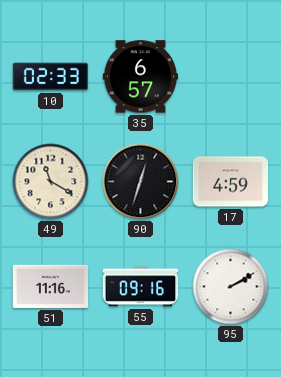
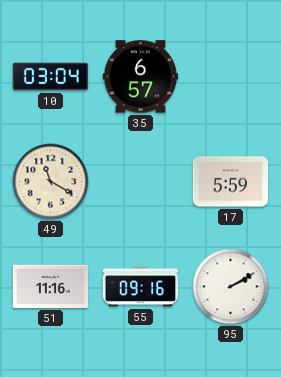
10: 02:33 -> 03:04 (51, 77)
90: 12:33 -> none (141, 182)
17: 4:59 -> 5:59 (231, 182)
